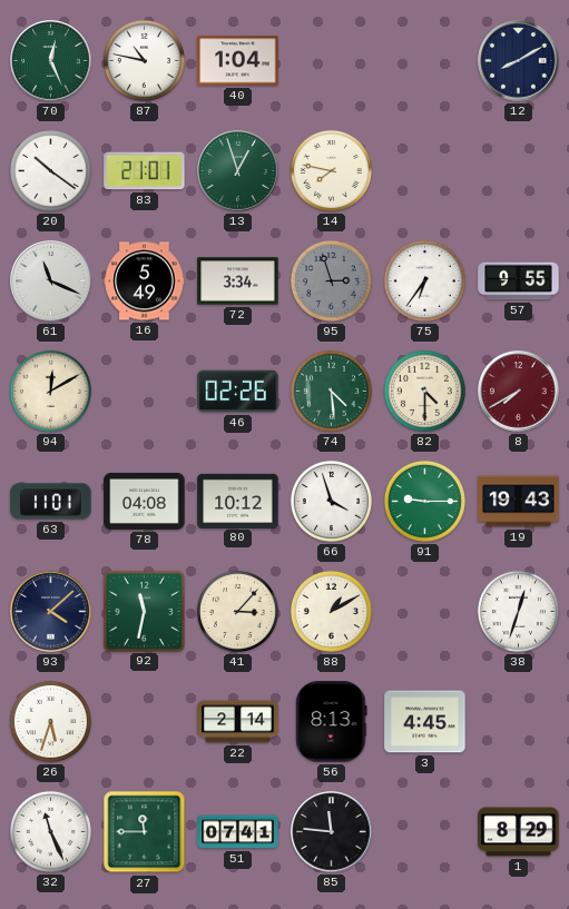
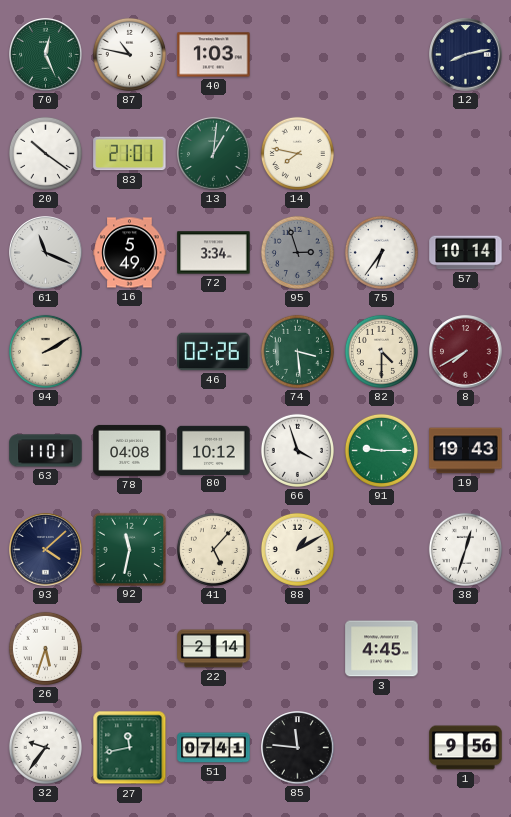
40: 1:04 -> 1:03 (214, 55)
12: 8:10 -> 8:13 (466, 55)
13: 12:57 -> 1:01 (214, 154)
57: 9:55 -> 10:14 (466, 253)
94: 12:10 -> 2:10 (45, 351)
74: 4:29 -> 3:29 (297, 351)
41: 3:07 -> 5:07 (213, 549)
56: 8:13 -> none (332, 722)
32: 11:26 -> 9:36 (45, 747)
27: 11:45 -> 11:43 (130, 748)
1: 8:29 -> 9:56 (466, 748)
